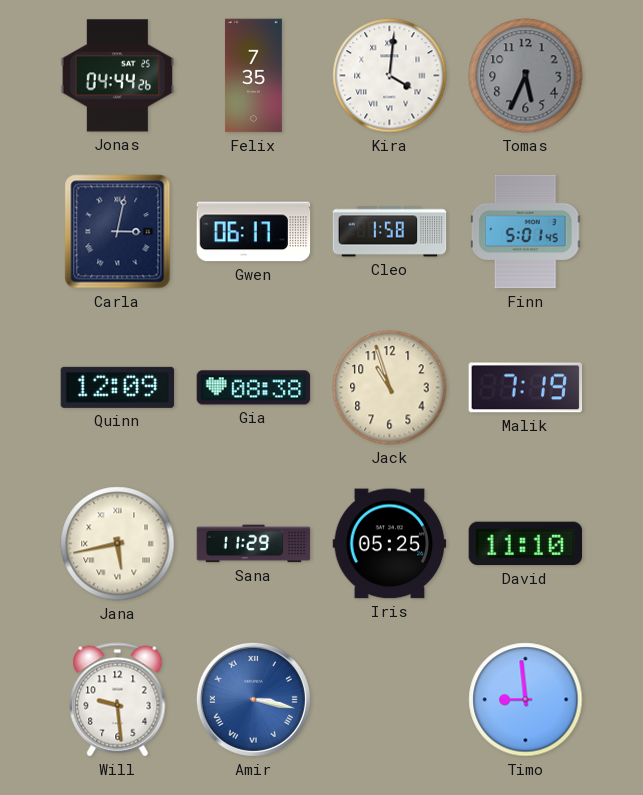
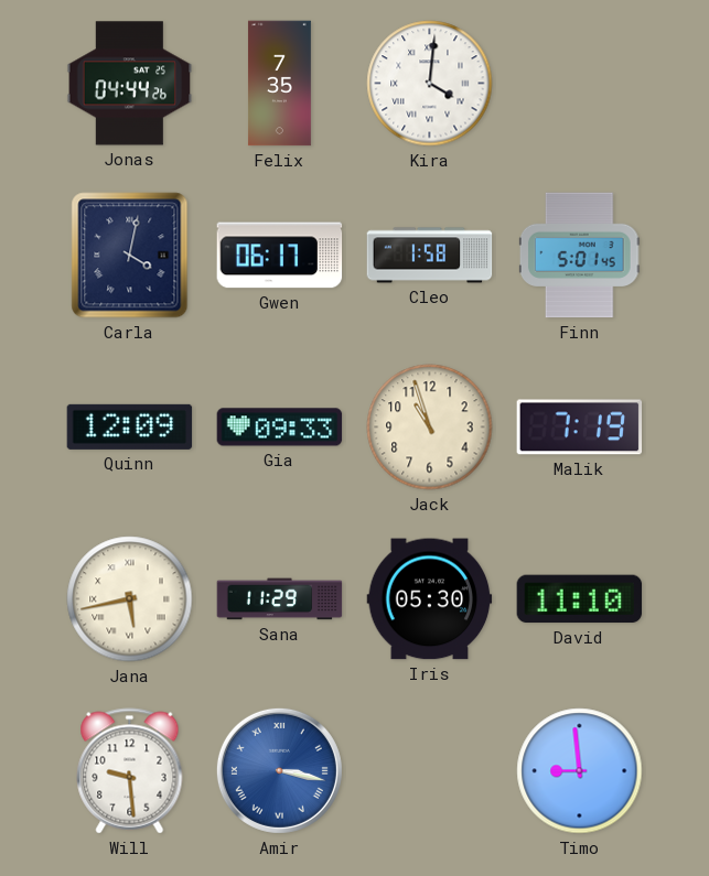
Tomas: 5:34 -> none (526, 76)
Carla: 3:02 -> 4:02 (130, 256)
Gia: 08:38 -> 09:33 (280, 428)
Iris: 05:25 -> 05:30 (430, 599)
